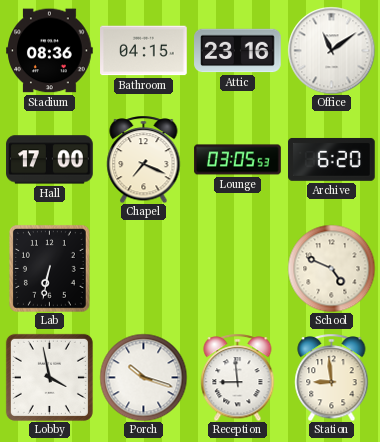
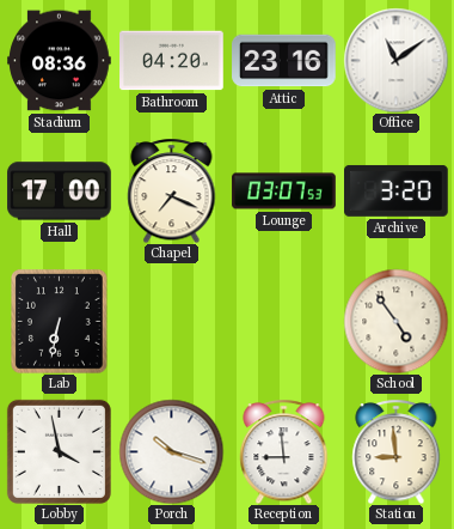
Bathroom: 04:15 -> 04:20 (172, 61)
Lounge: 03:05 -> 03:07 (284, 191)
Archive: 6:20 -> 3:20 (397, 190)
School: 4:49 -> 4:54 (395, 321)
